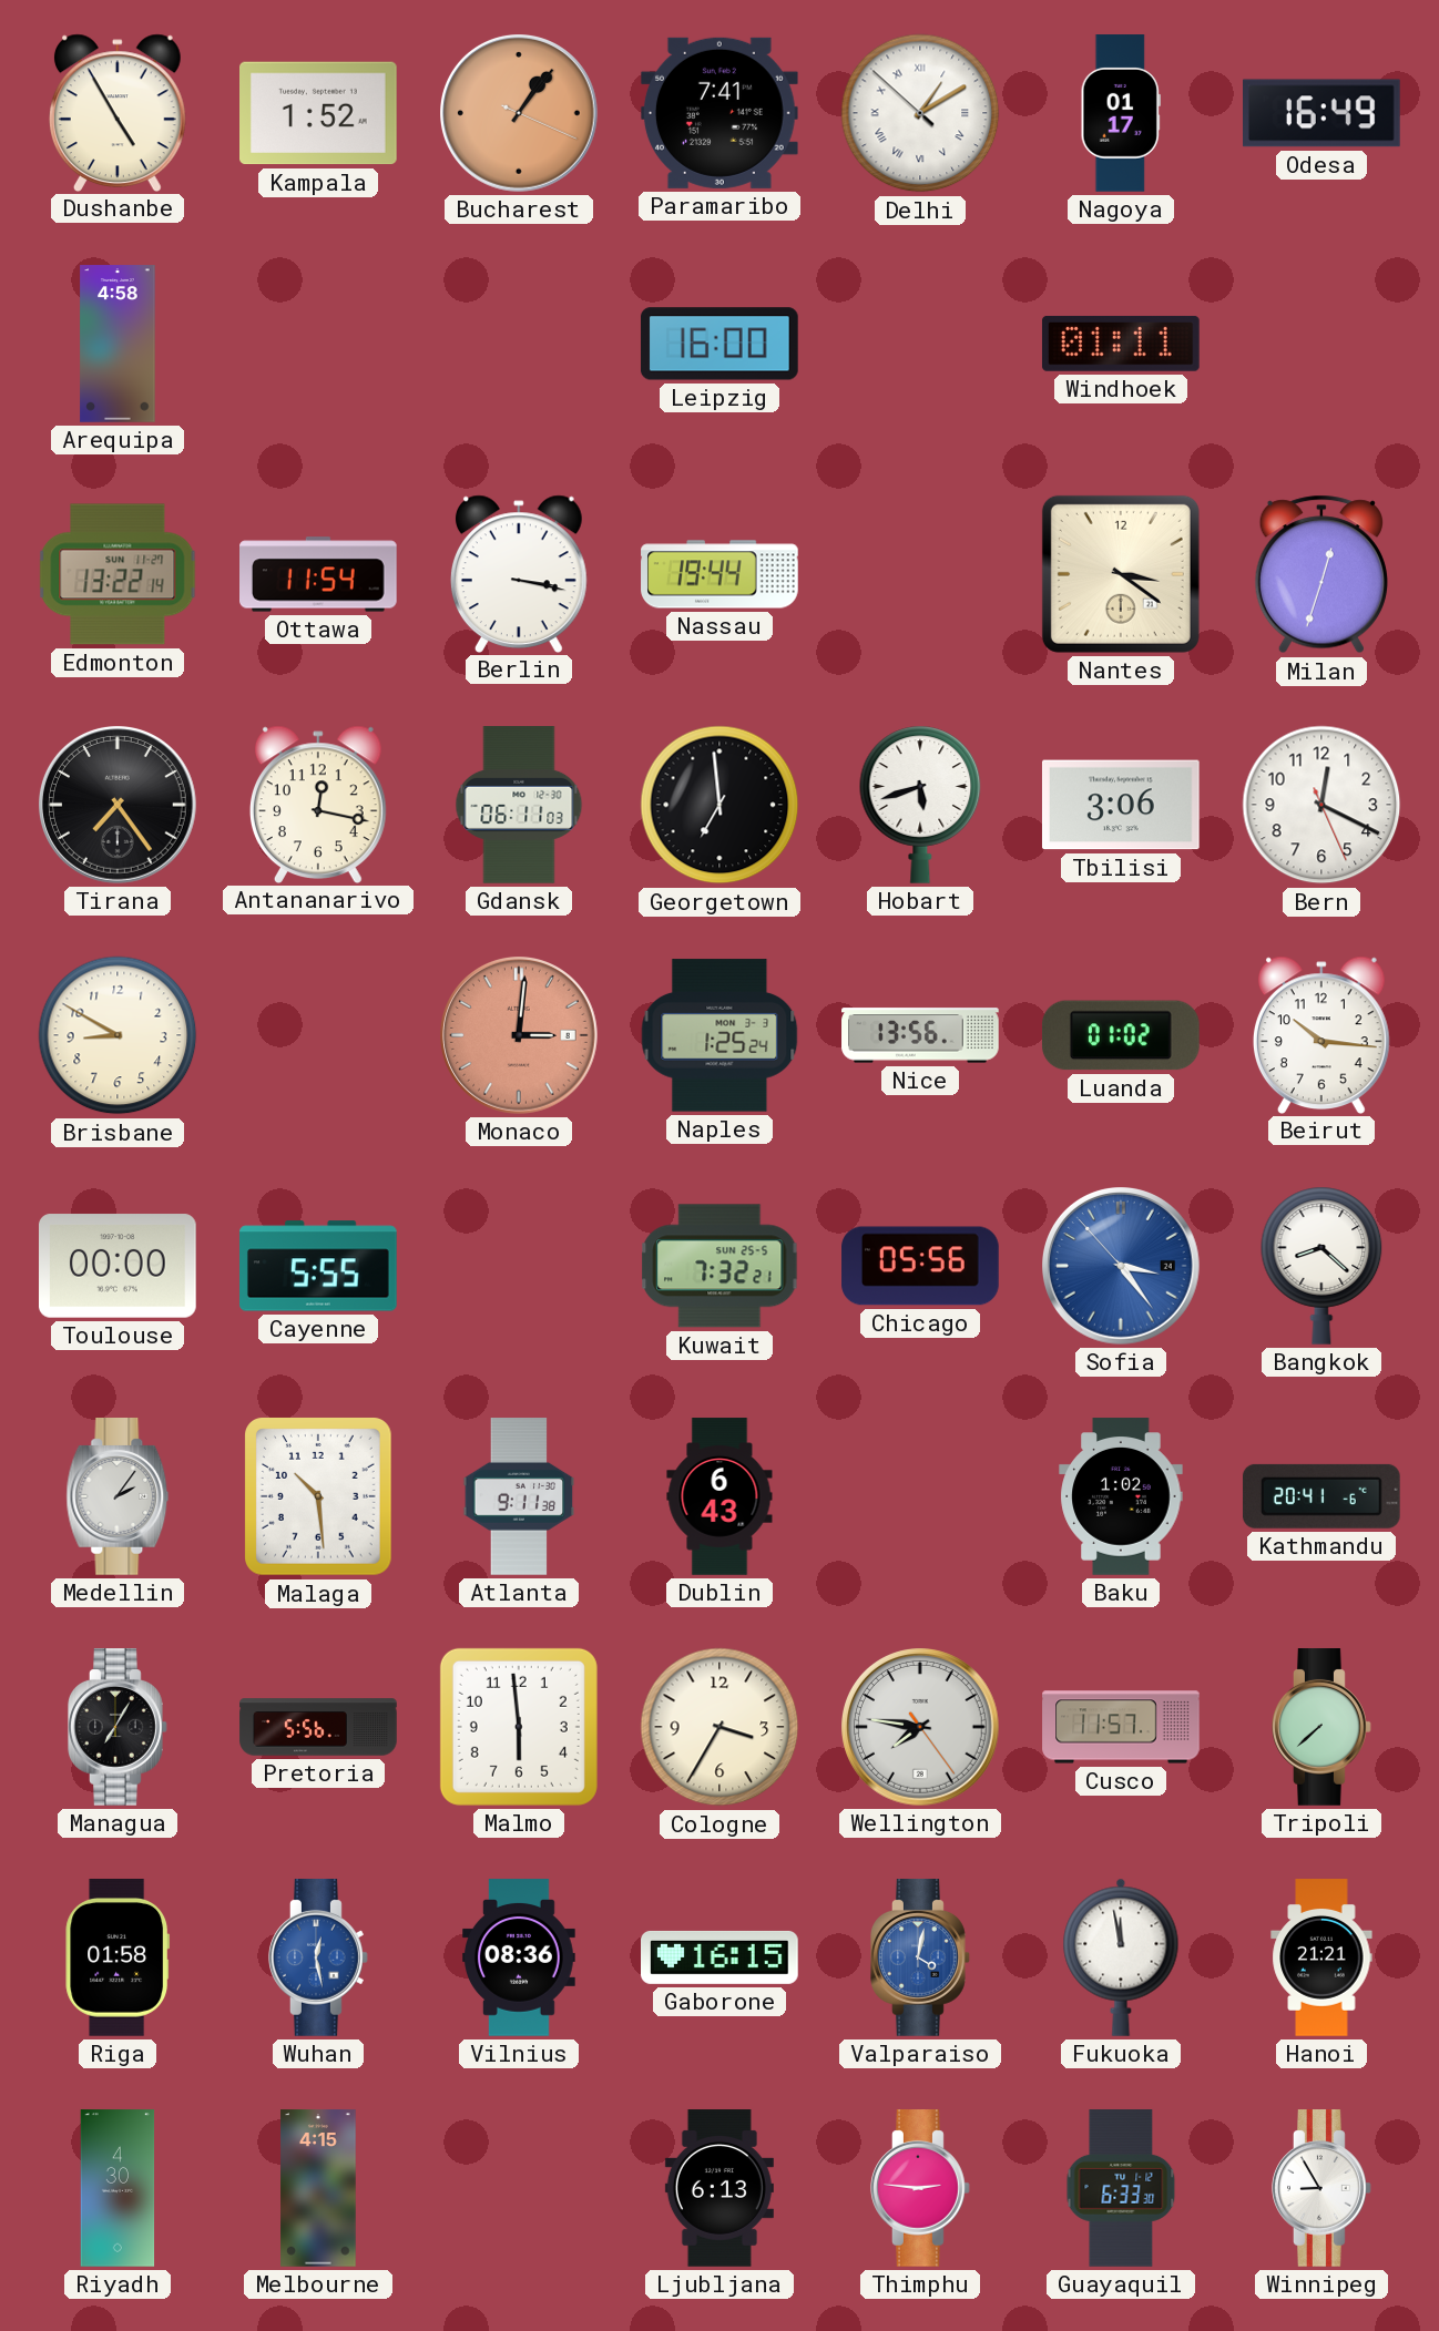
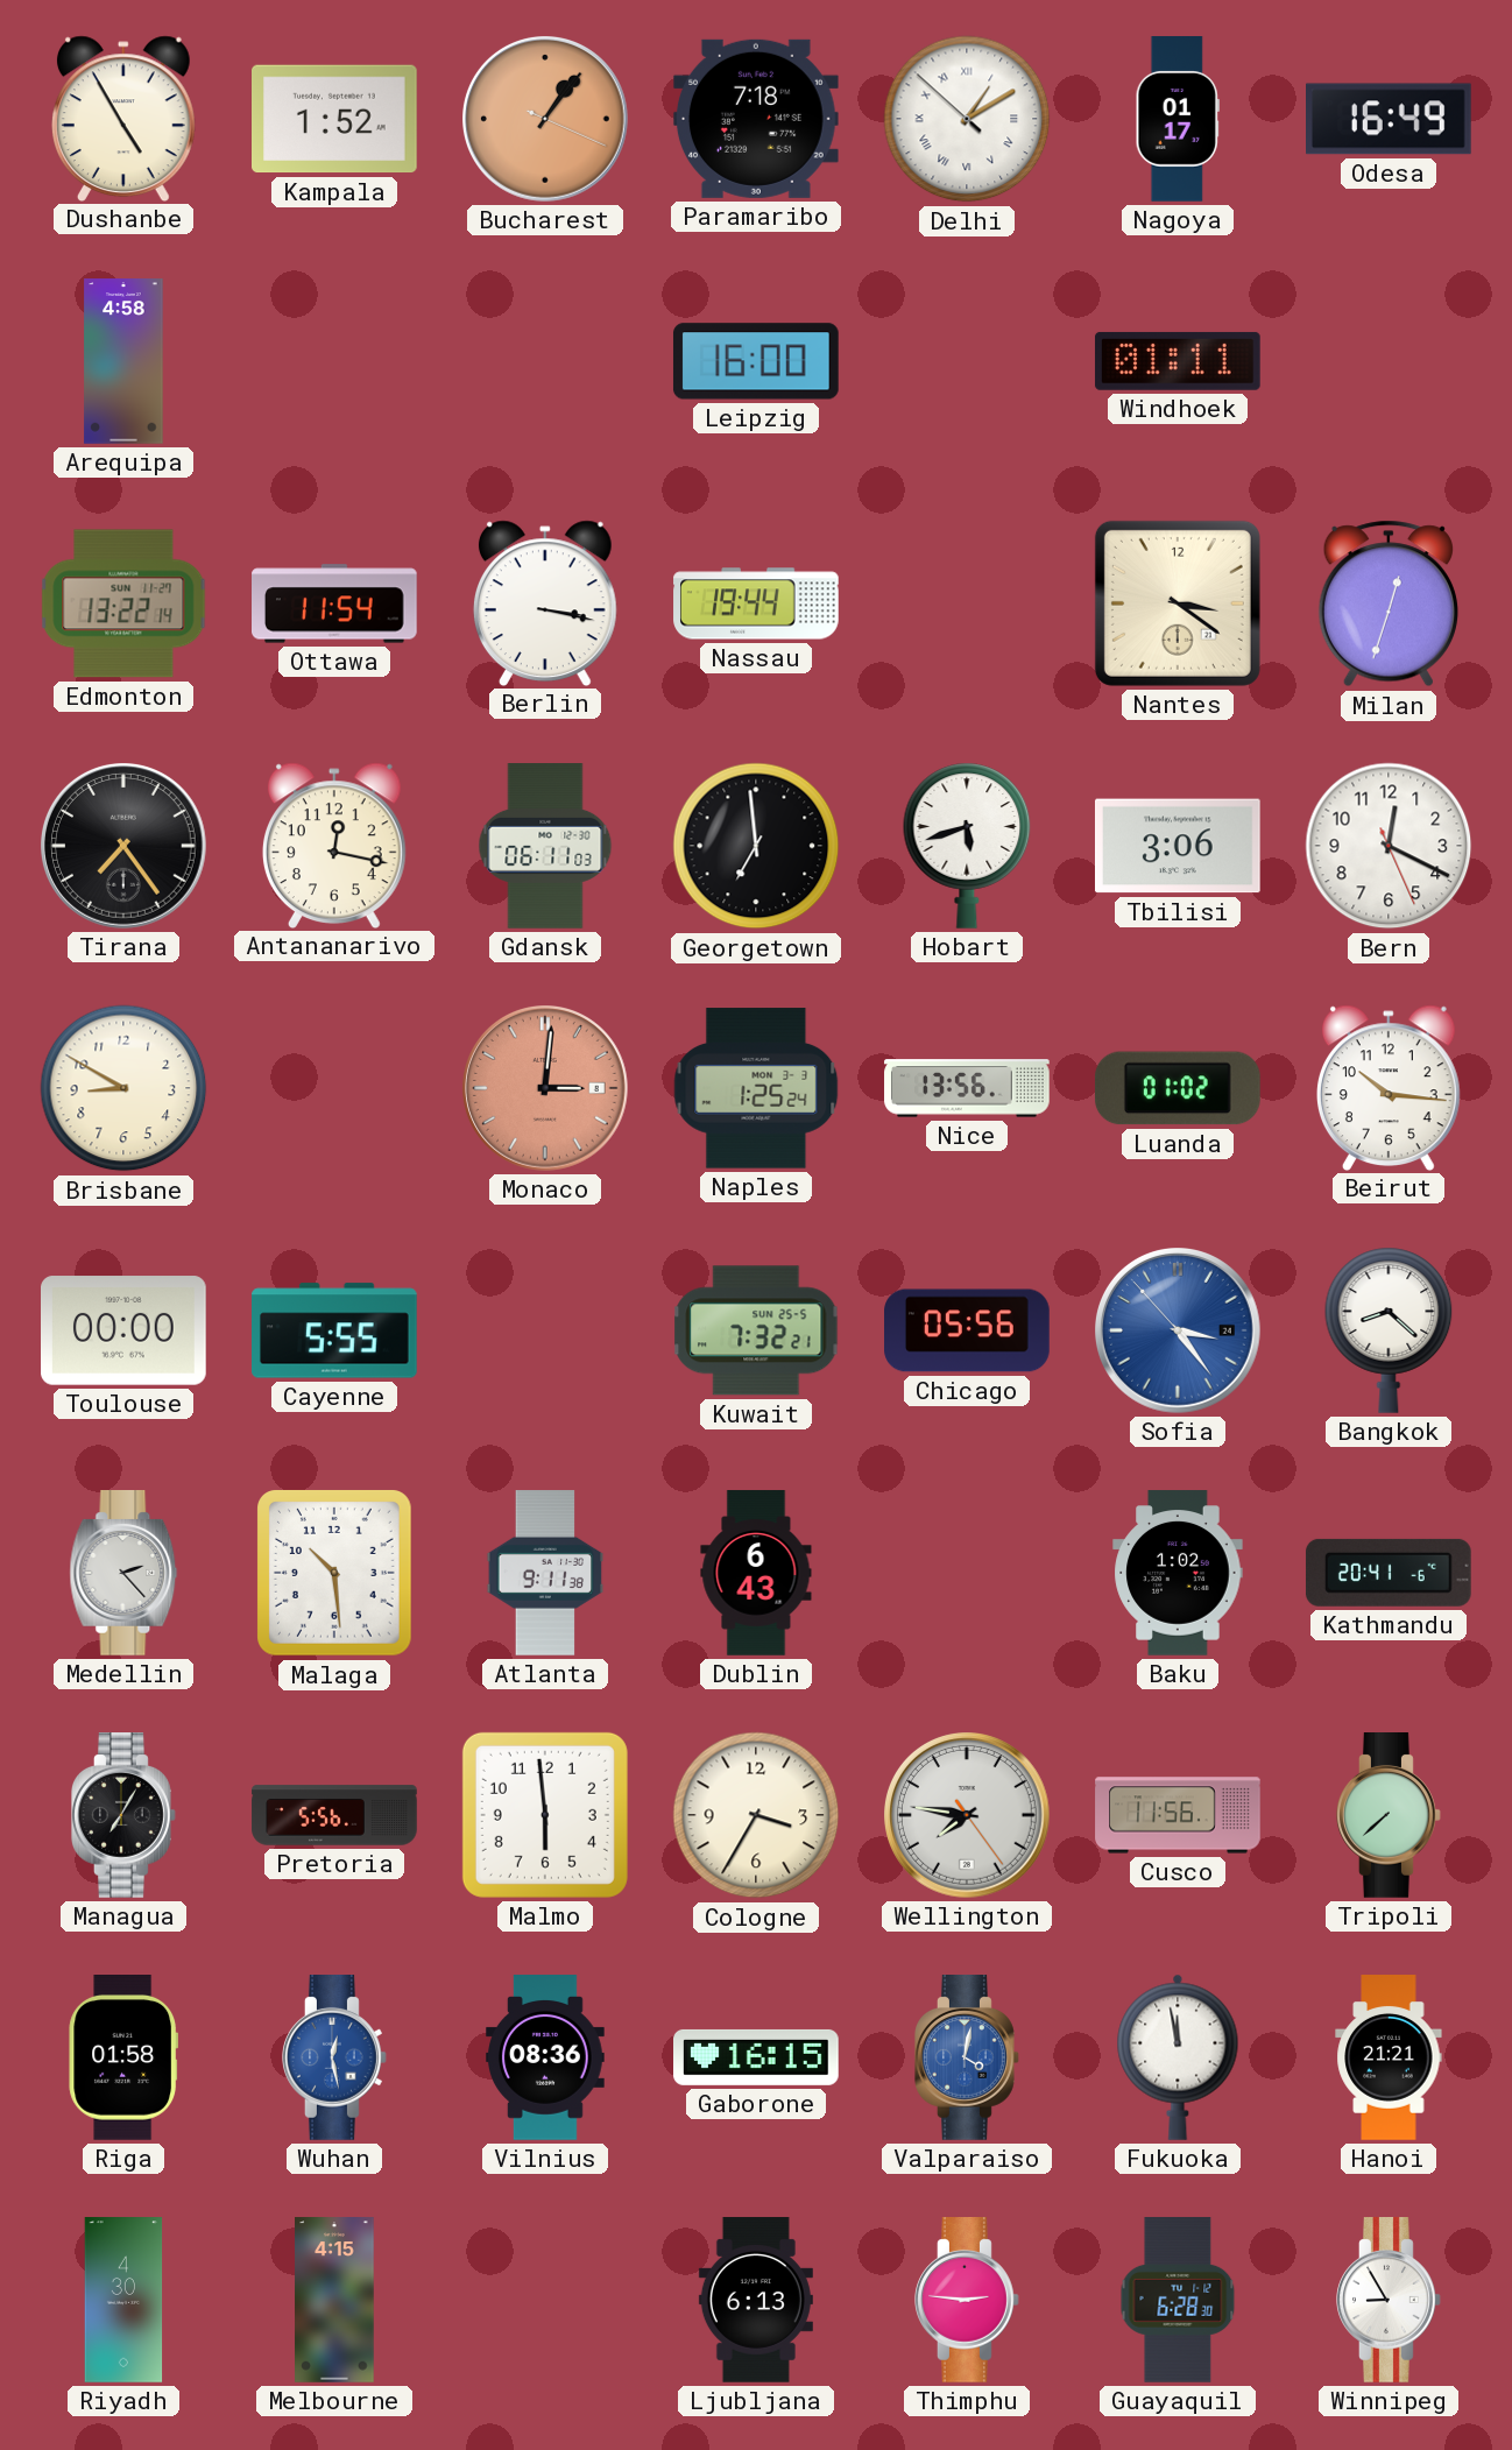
Paramaribo: 7:41 -> 7:18 (756, 119)
Medellin: 2:06 -> 2:23 (123, 1574)
Cusco: 11:57 -> 11:56 (1178, 1815)
Guayaquil: 6:33 -> 6:28 (1178, 2300)
